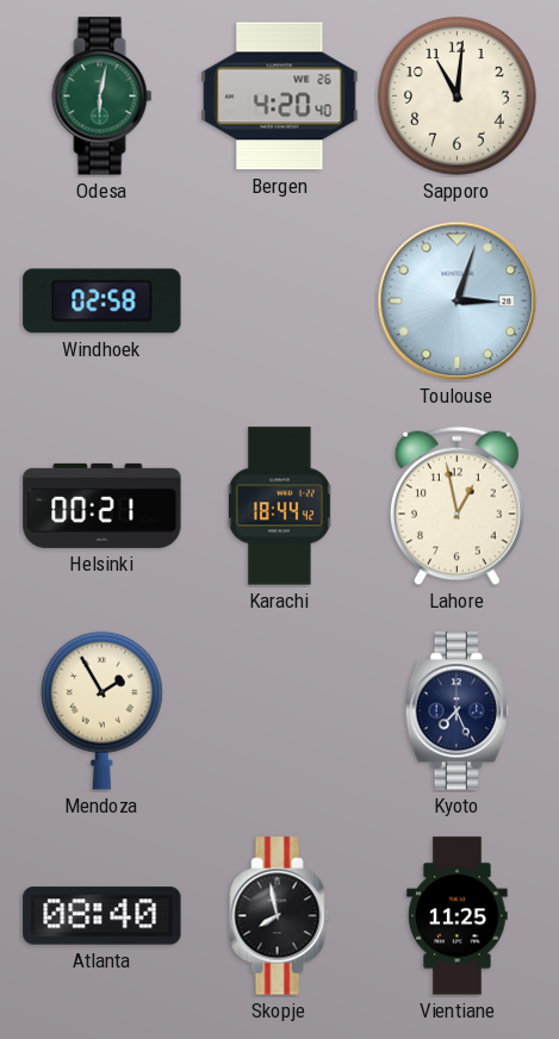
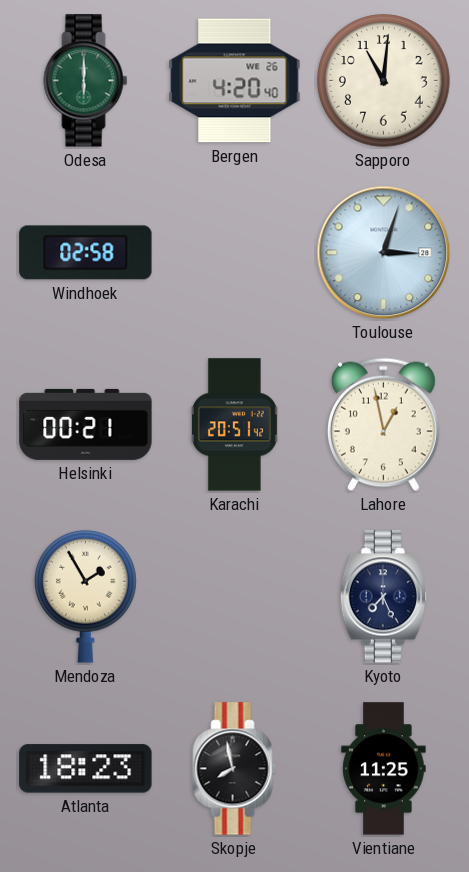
Odesa: 6:02 -> 6:00 (86, 81)
Karachi: 18:44 -> 20:51 (234, 425)
Atlanta: 08:40 -> 18:23 (86, 769)
